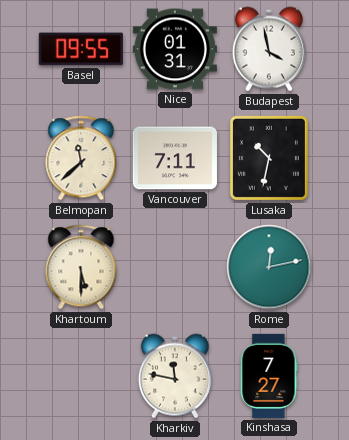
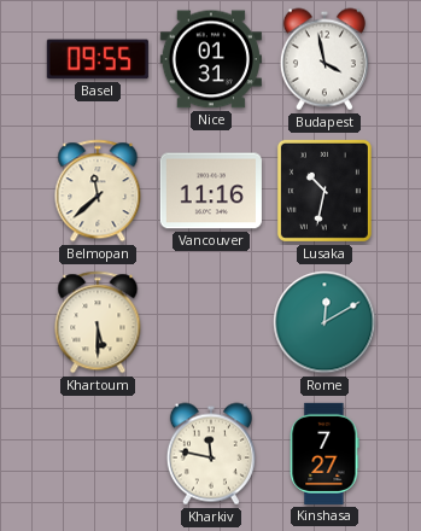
Vancouver: 7:11 -> 11:16 (211, 191)
Rome: 12:13 -> 12:10 (324, 322)
